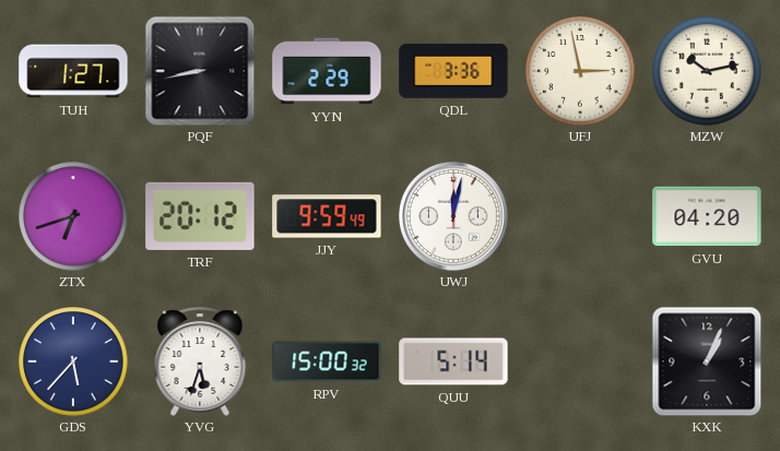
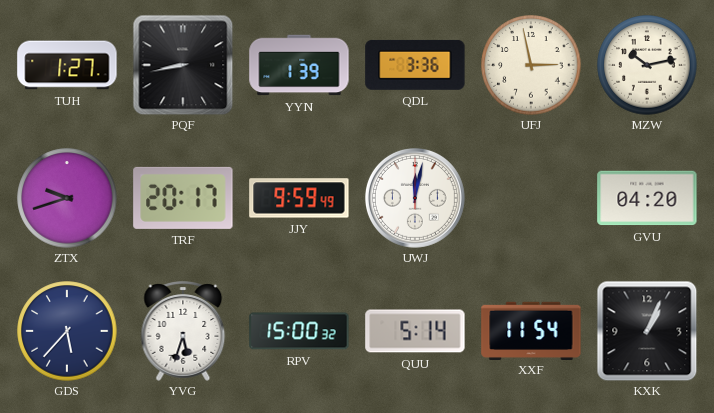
YYN: 2:29 -> 1:39 (299, 65)
ZTX: 6:42 -> 9:42 (67, 198)
TRF: 20:12 -> 20:17 (183, 198)
XXF: none -> 11:54 (531, 330)
